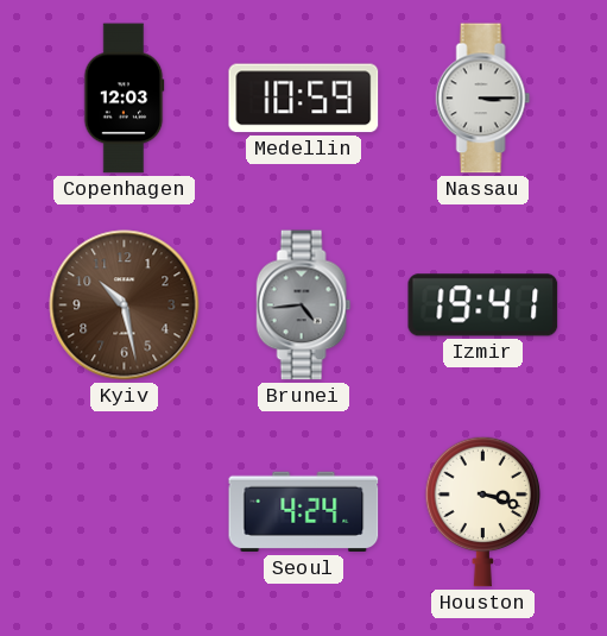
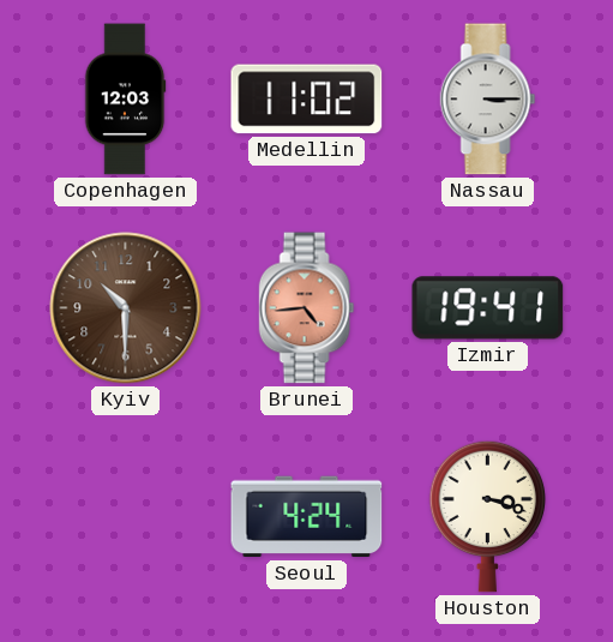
Medellin: 10:59 -> 11:02 (307, 100)
Kyiv: 10:28 -> 10:30 (126, 308)
Brunei dial: grey -> salmon (307, 308)
